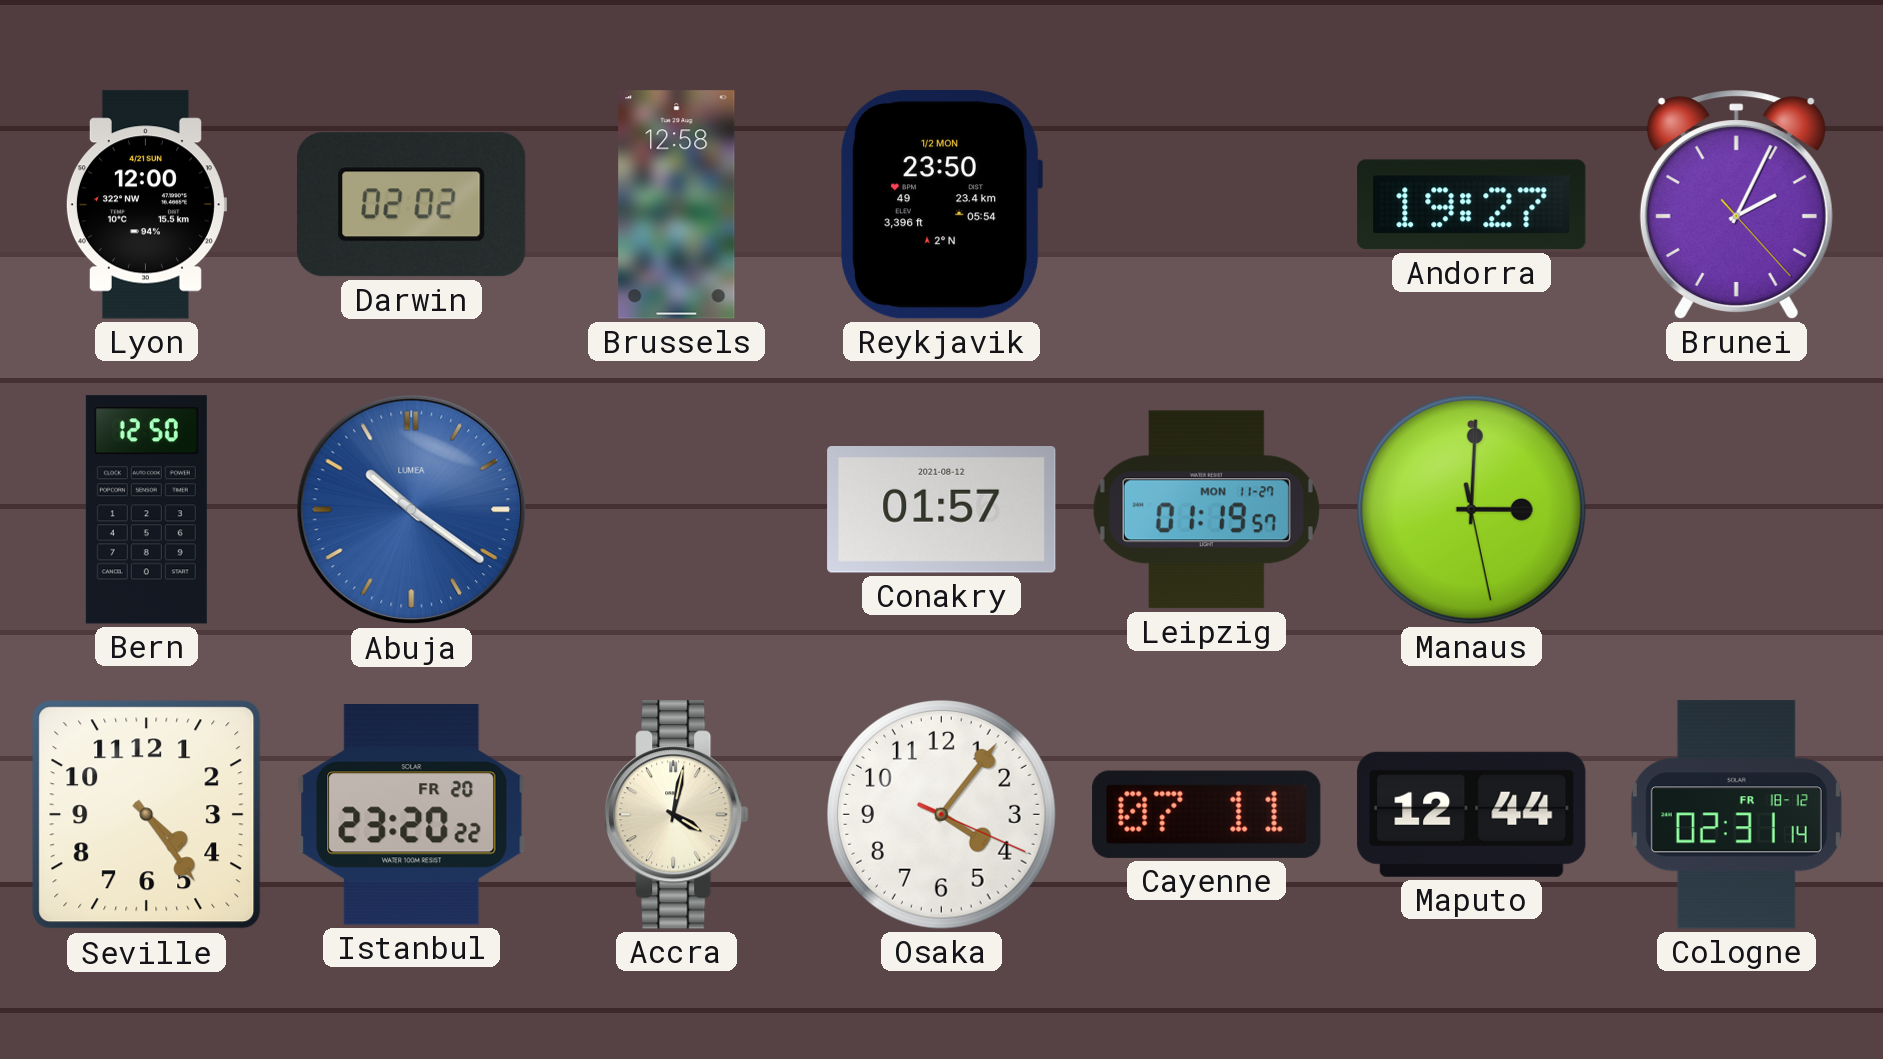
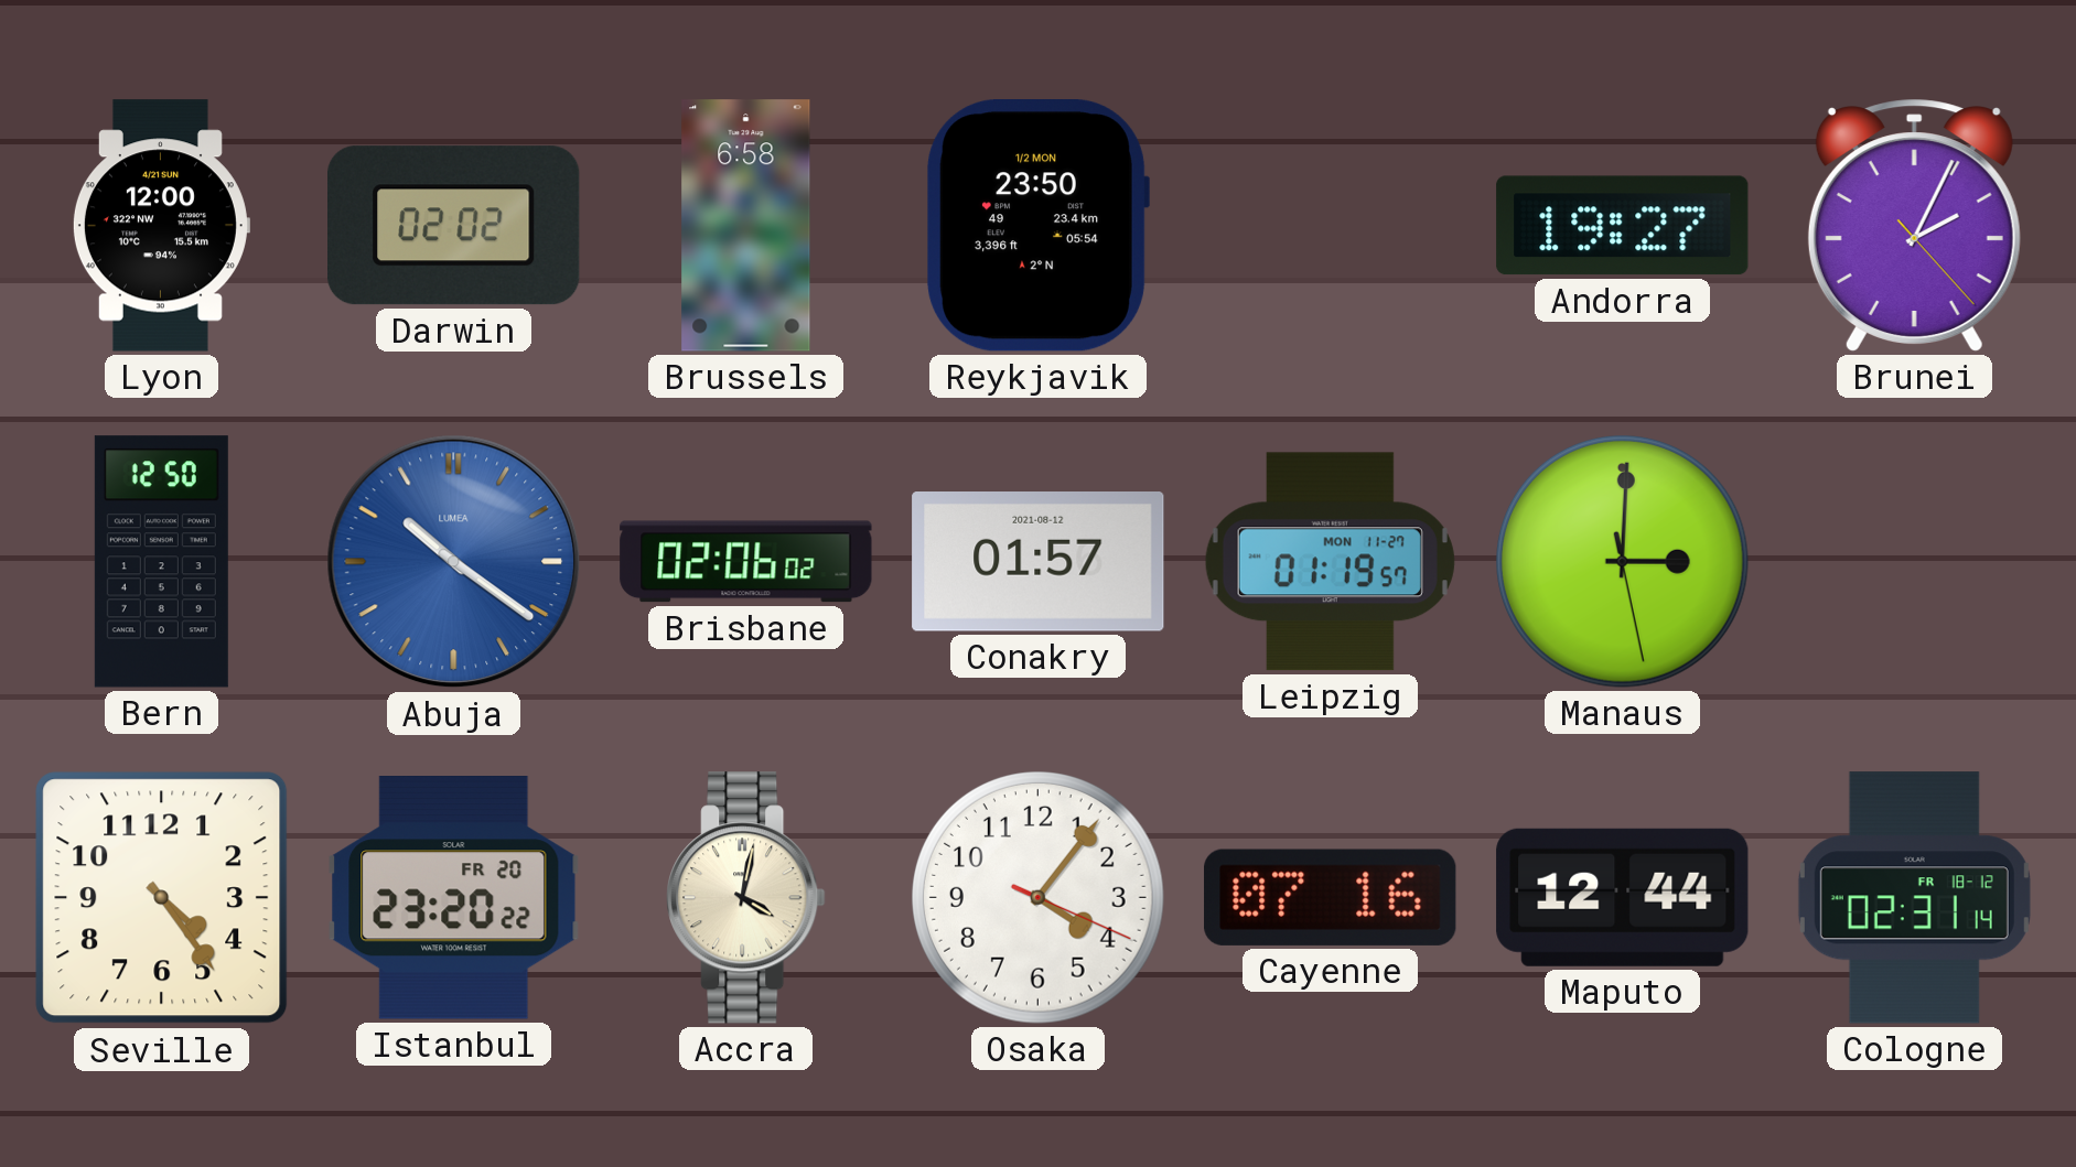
Brussels: 12:58 -> 6:58 (746, 226)
Brisbane: none -> 02:06 (746, 562)
Cayenne: 07:11 -> 07:16 (1331, 897)
